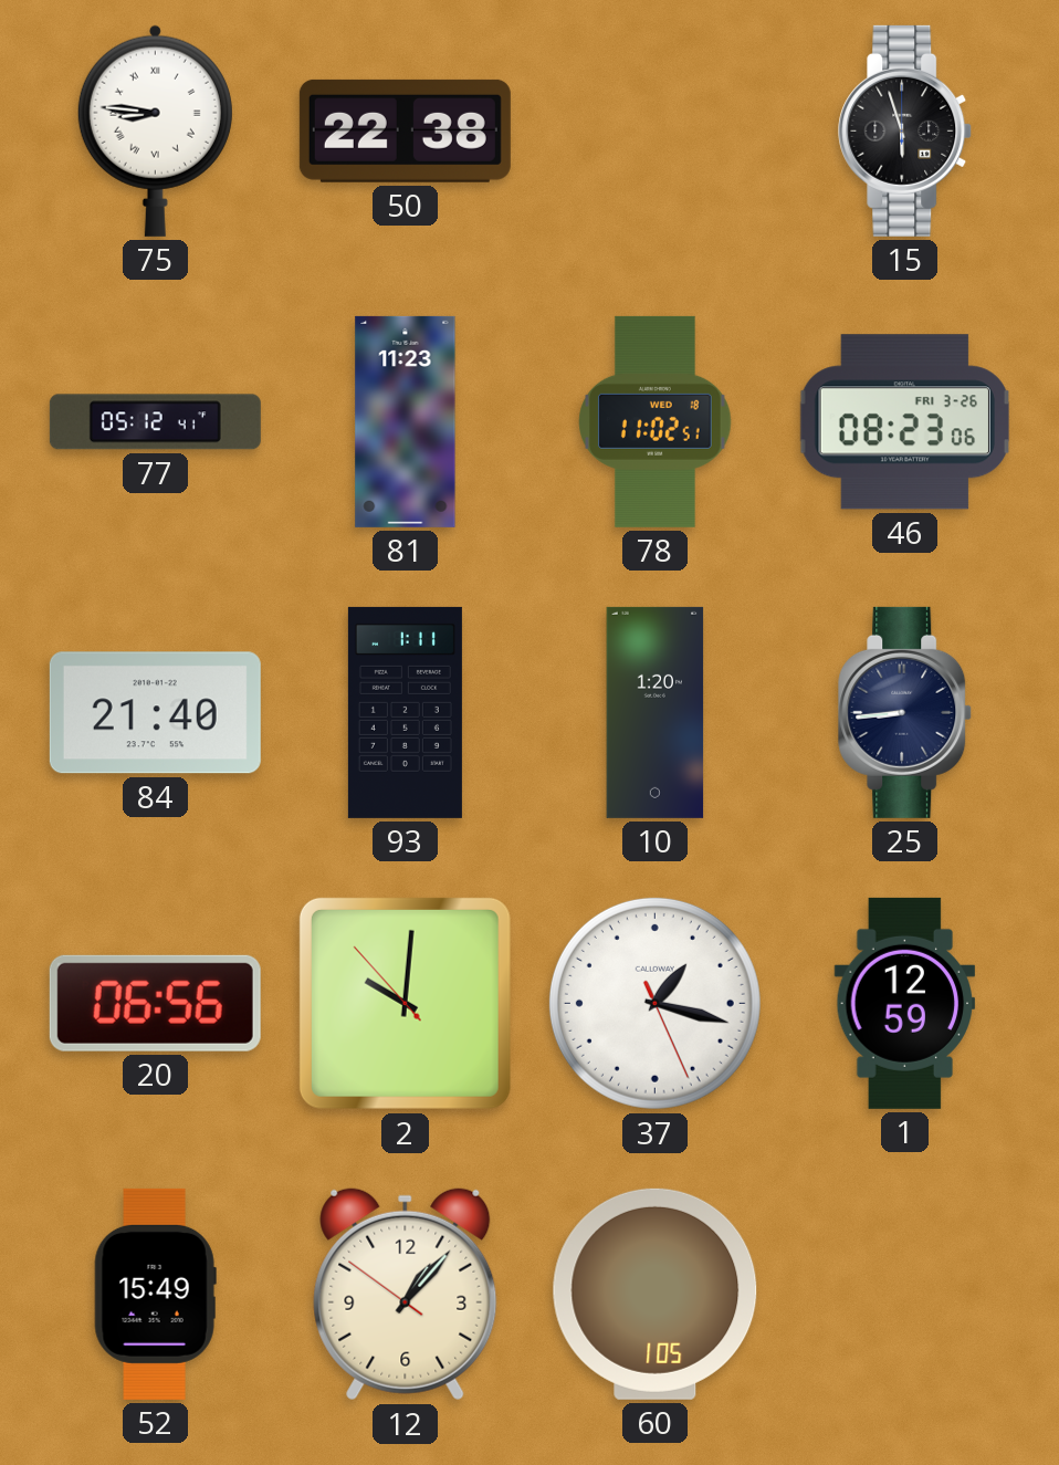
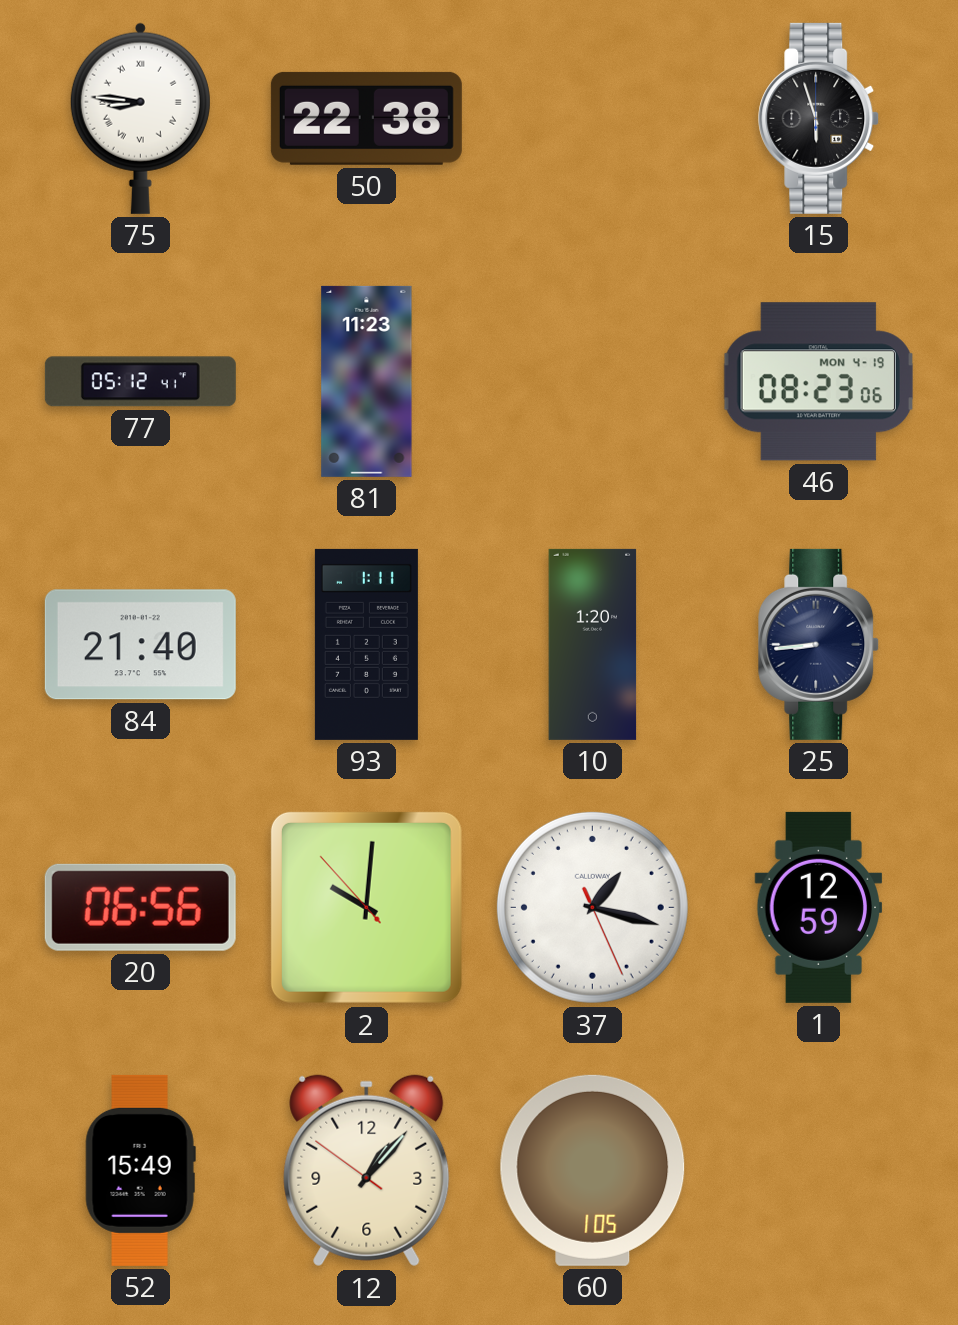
78: 11:02 -> none (656, 421)
46 date: FRI 3-26 -> MON 4-19 (818, 382)
